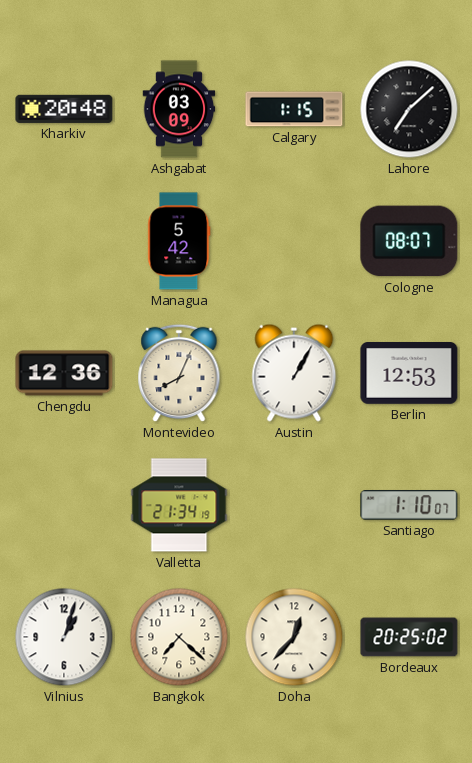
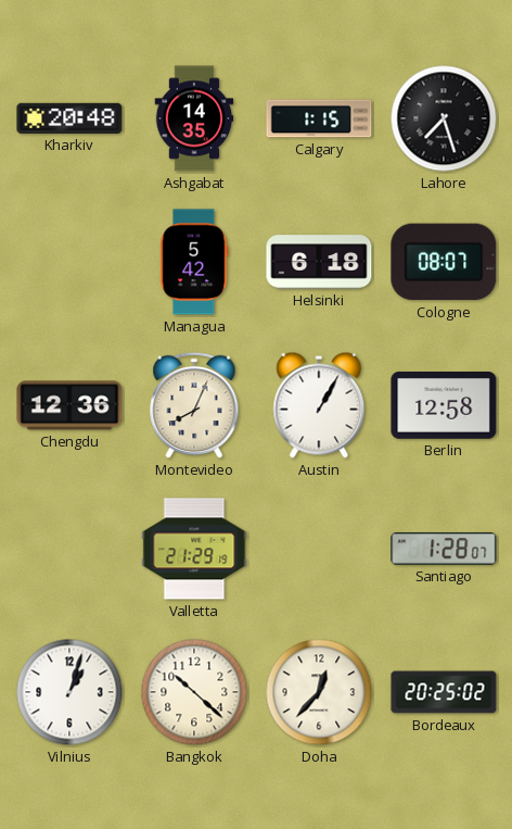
Ashgabat: 03:09 -> 14:35 (194, 118)
Lahore: 7:08 -> 7:27 (444, 118)
Helsinki: none -> 6:18 (319, 262)
Berlin: 12:53 -> 12:58 (444, 406)
Valletta: 21:34 -> 21:29 (194, 549)
Santiago: 1:10 -> 1:28 (444, 549)
Bangkok: 7:22 -> 10:22 (194, 692)
